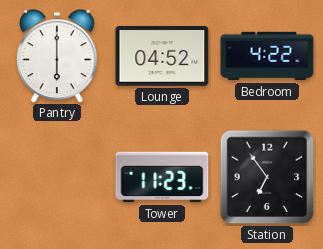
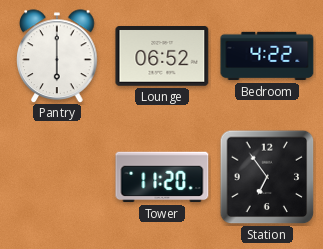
Lounge: 04:52 -> 06:52 (162, 56)
Tower: 11:23 -> 11:20 (162, 177)
